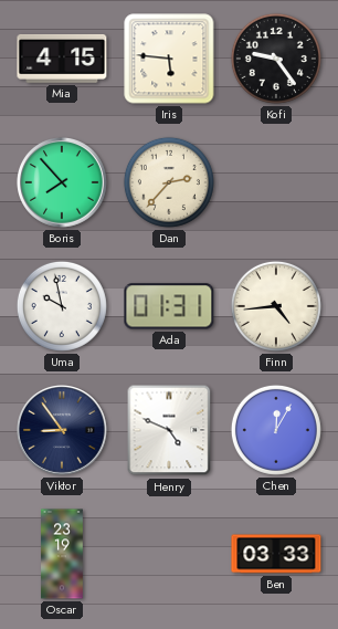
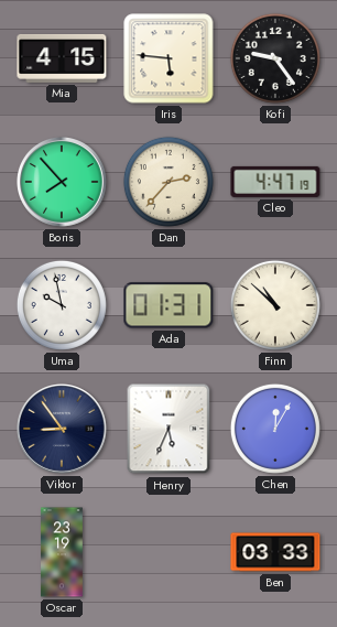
Cleo: none -> 4:47 (275, 182)
Finn: 4:44 -> 10:52 (275, 305)
Henry: 4:49 -> 5:34 (168, 429)
